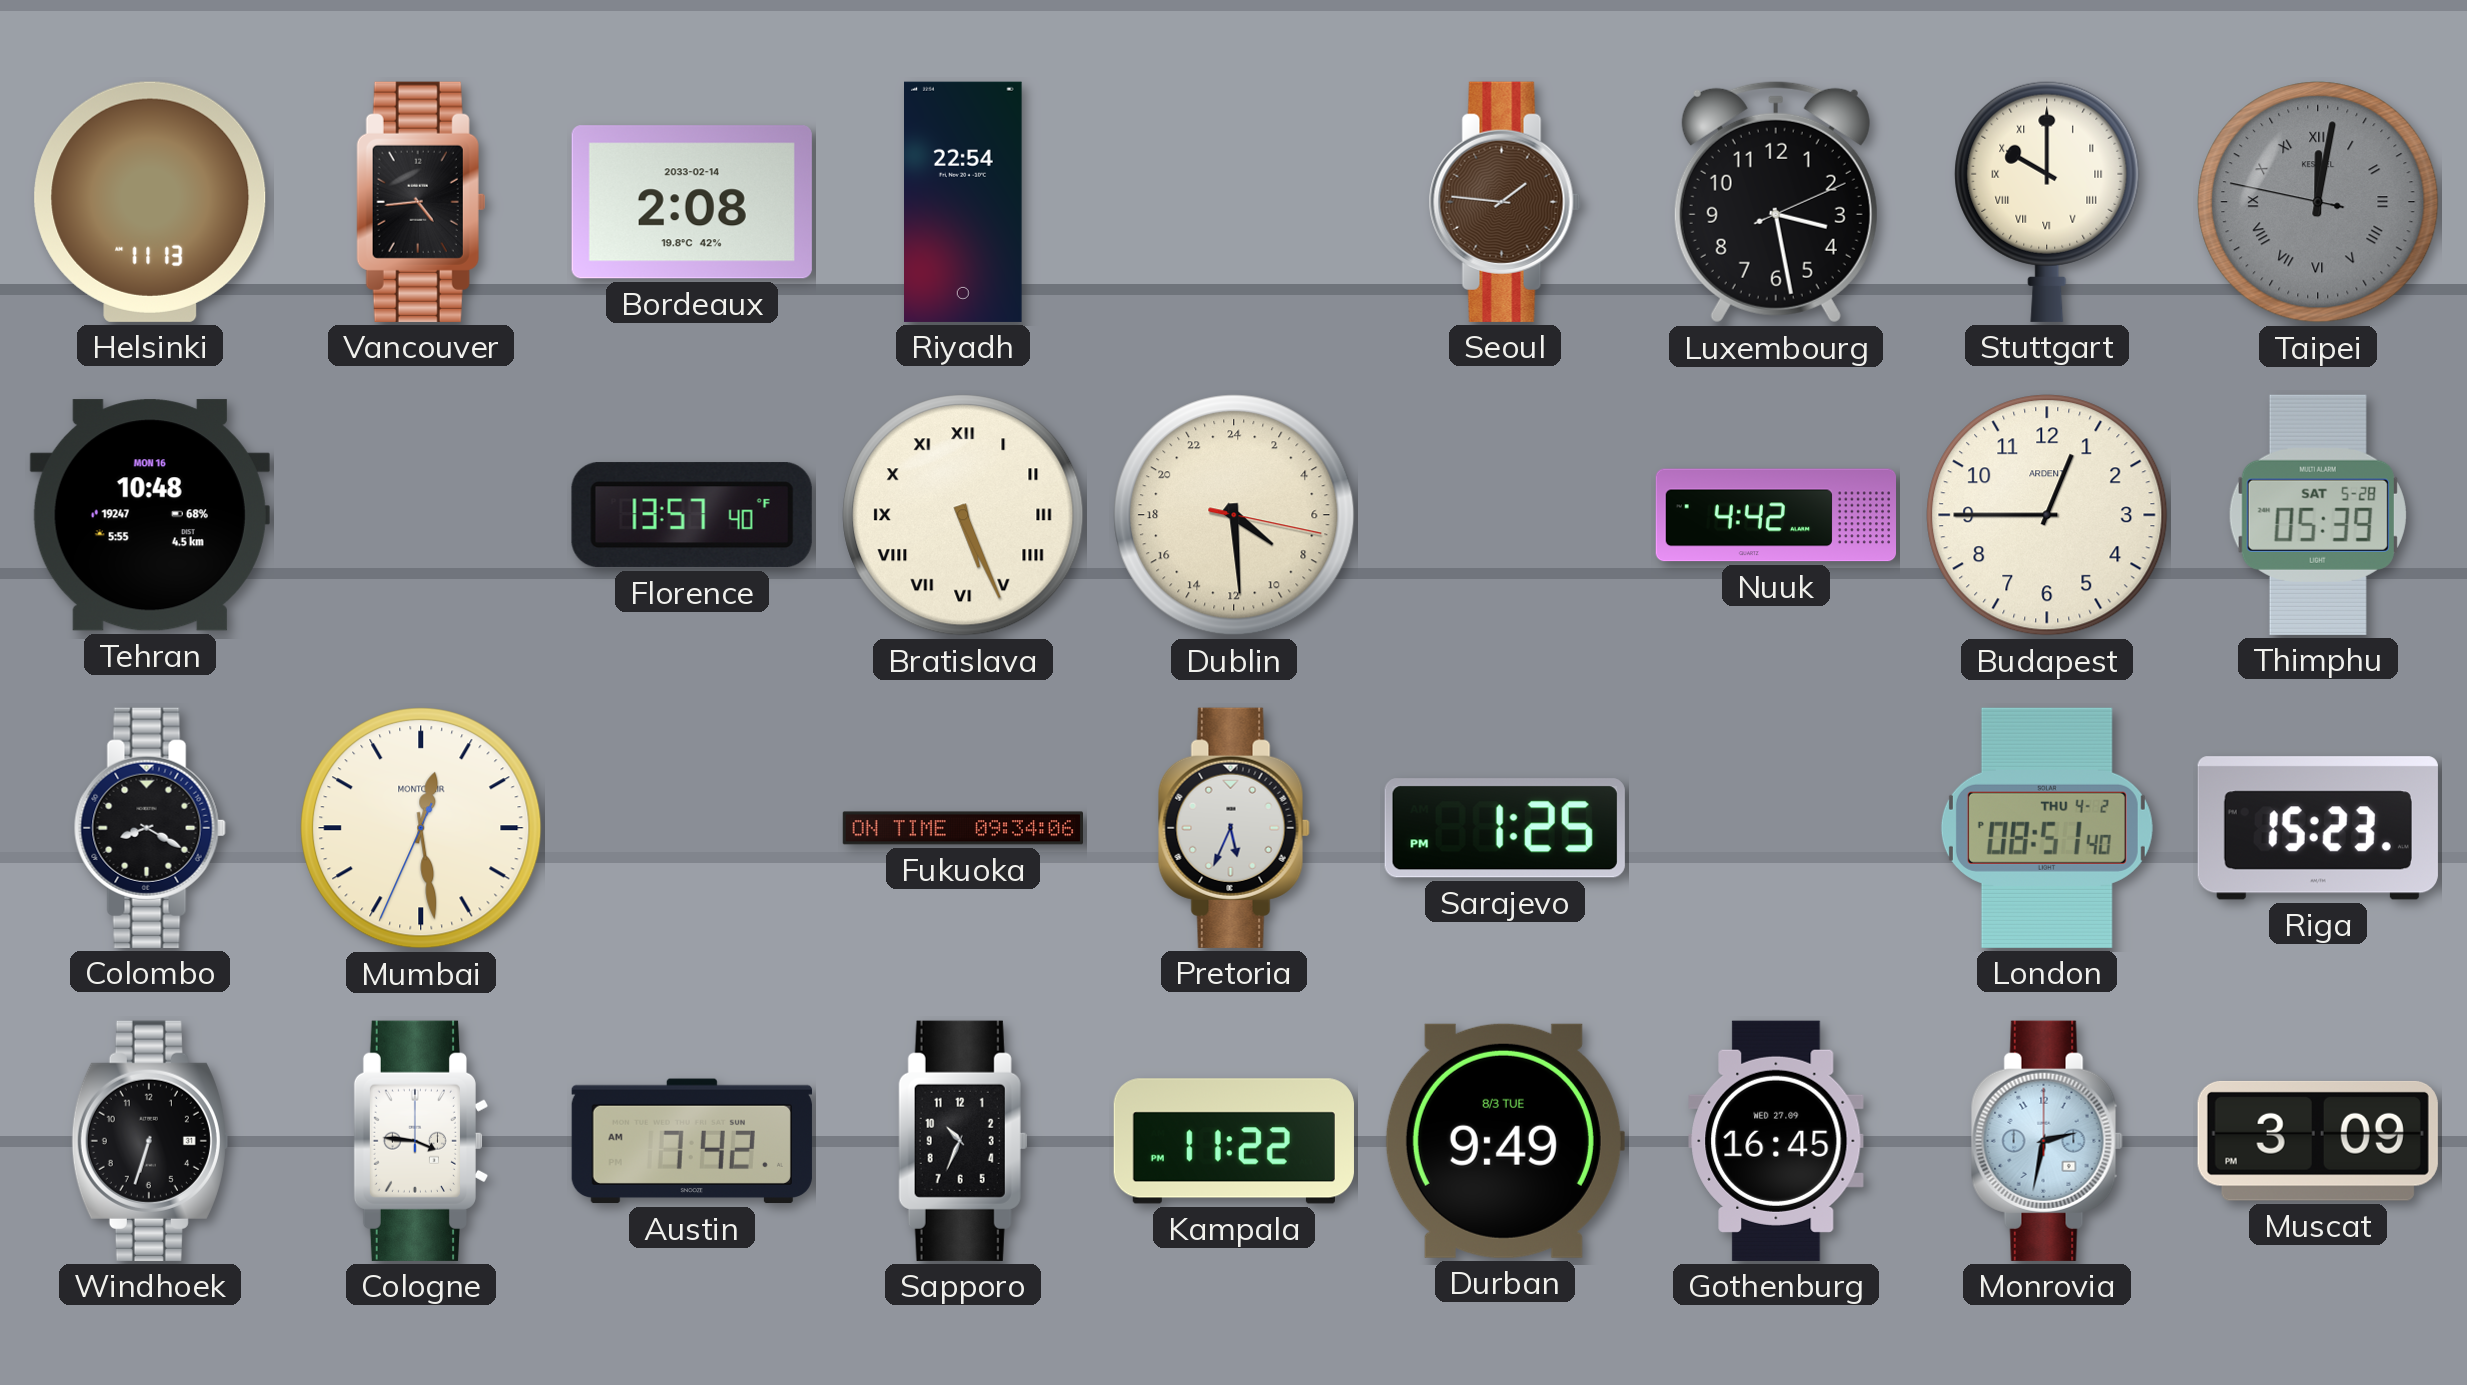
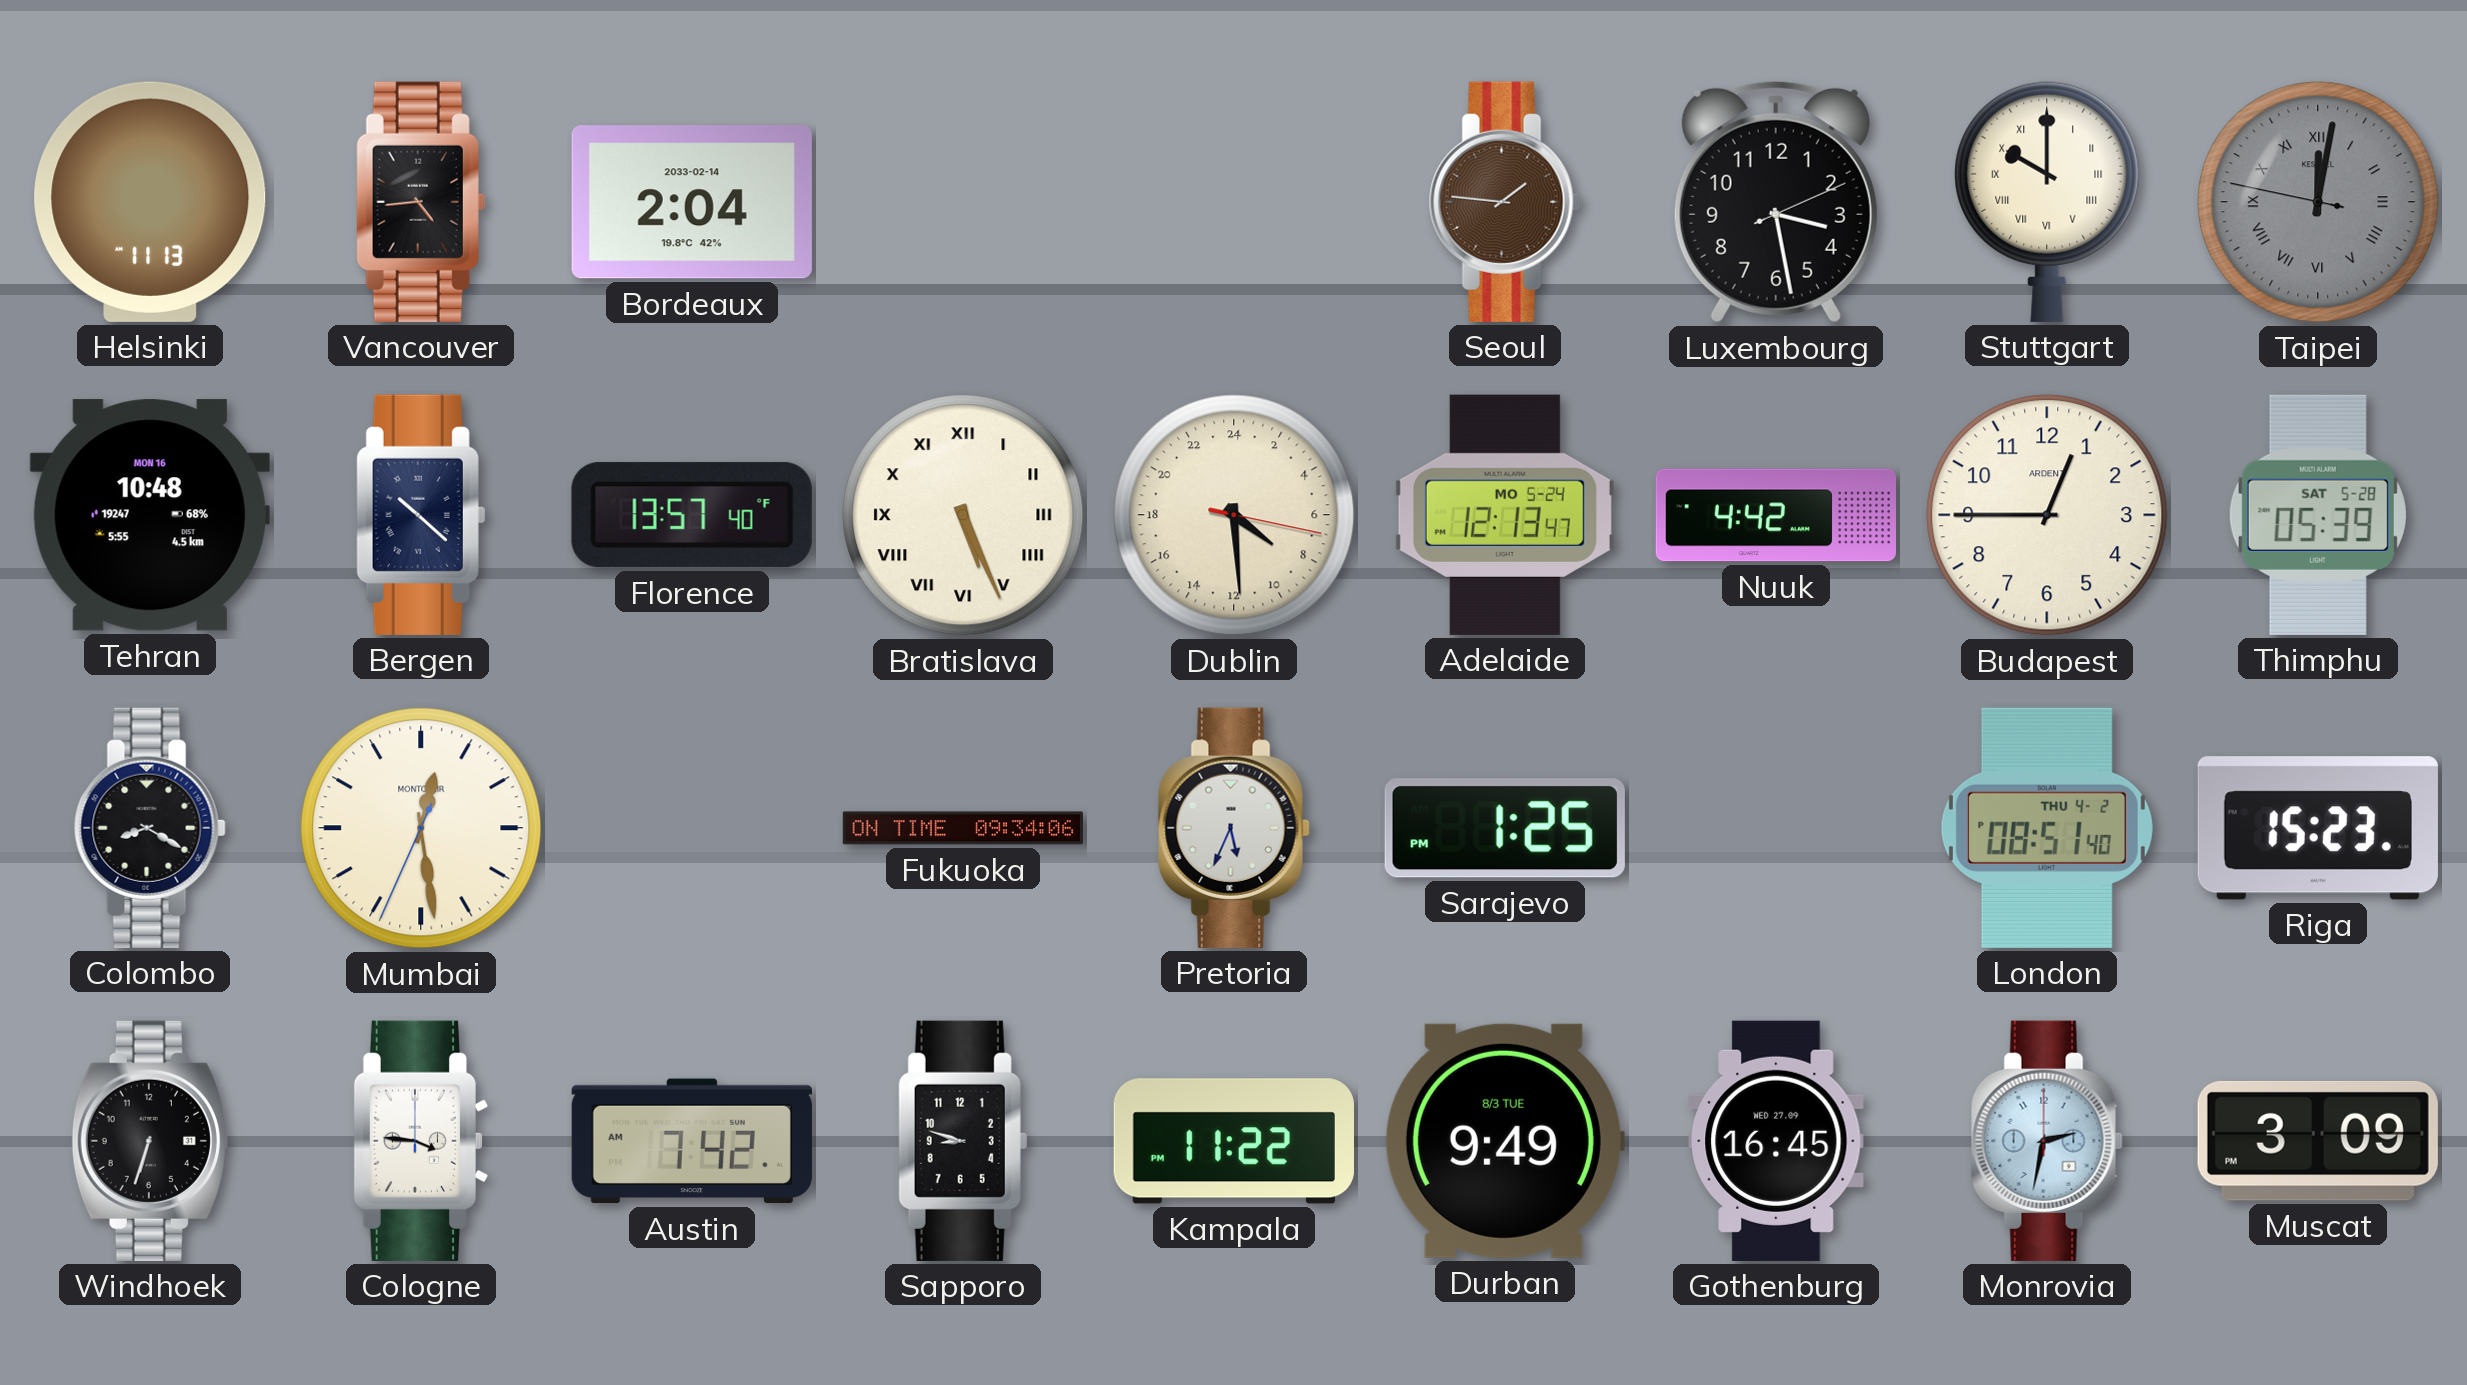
Bordeaux: 2:08 -> 2:04 (692, 202)
Riyadh: 22:54 -> none (964, 202)
Bergen: none -> 10:22 (421, 515)
Adelaide: none -> 12:13 (1505, 515)
Sapporo: 10:34 -> 8:48 (963, 1141)
